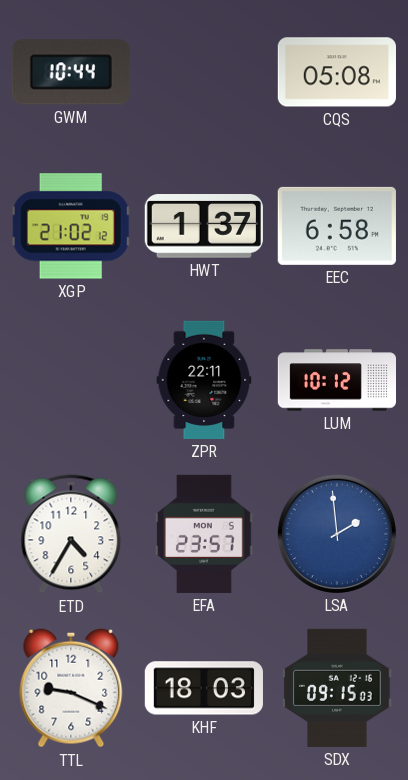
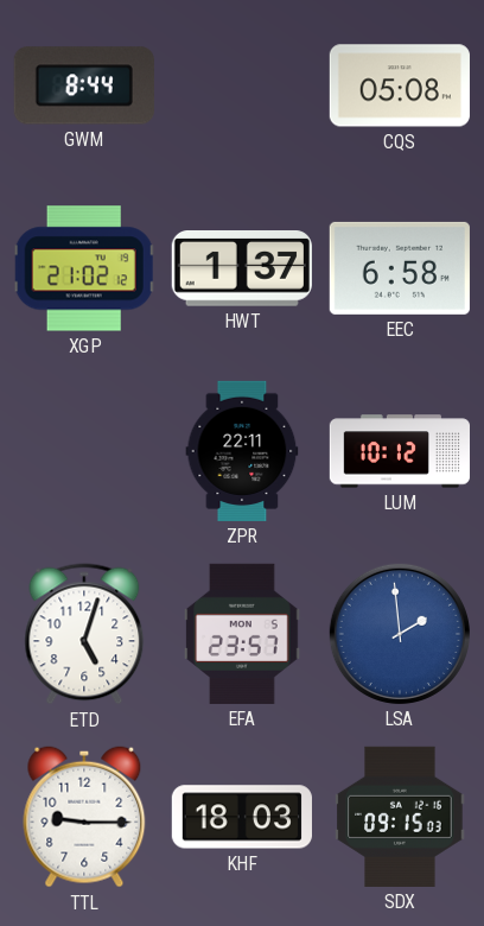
GWM: 10:44 -> 8:44 (84, 85)
ETD: 4:35 -> 5:03 (84, 634)
TTL: 9:19 -> 9:15 (84, 817)
